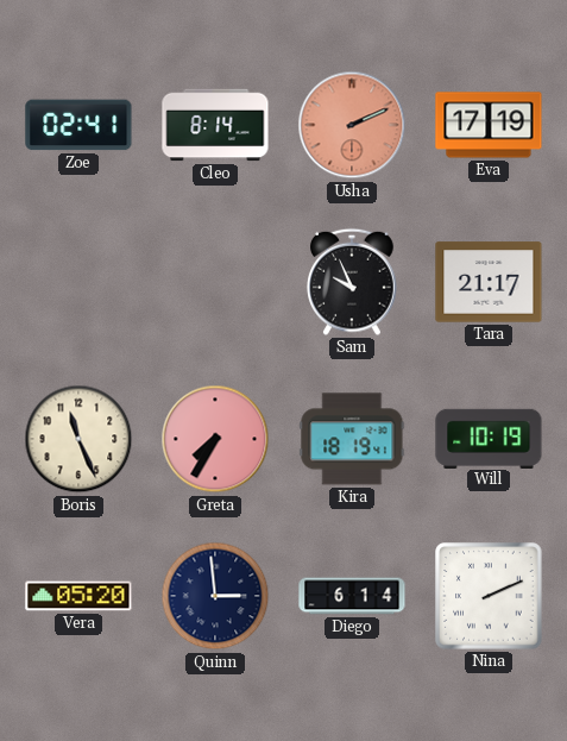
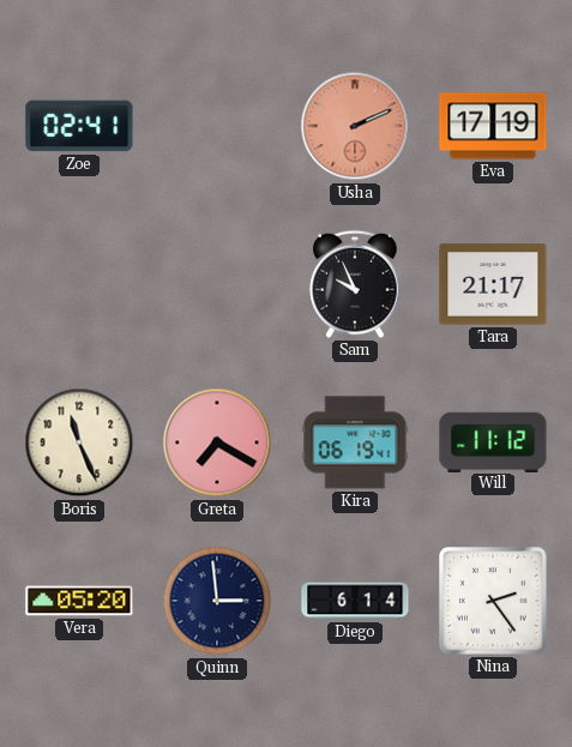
Cleo: 8:14 -> none (215, 125)
Greta: 7:35 -> 7:20 (217, 442)
Kira: 18:19 -> 06:19 (355, 442)
Will: 10:19 -> 11:12 (493, 441)
Nina: 2:11 -> 2:24 (493, 601)
